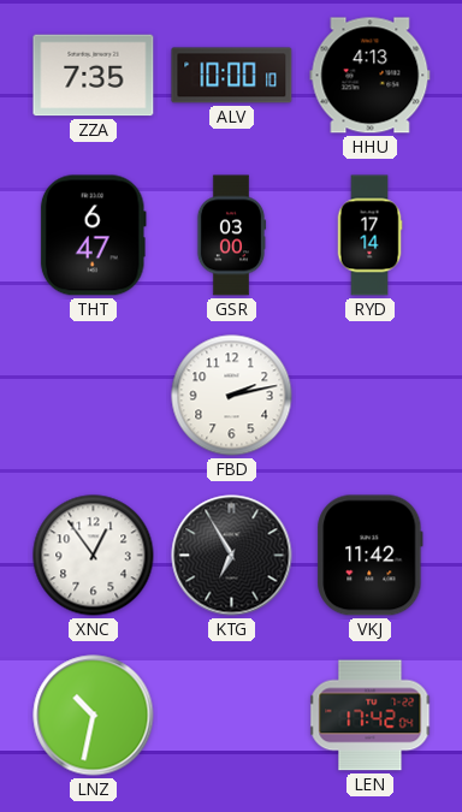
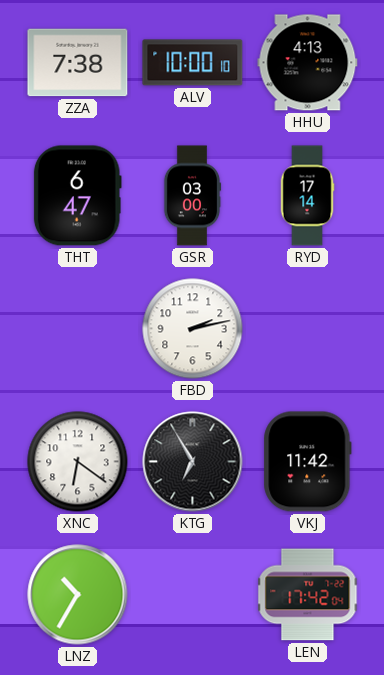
ZZA: 7:35 -> 7:38 (78, 63)
XNC: 12:54 -> 6:21 (78, 462)
LNZ: 10:32 -> 10:35 (78, 595)
